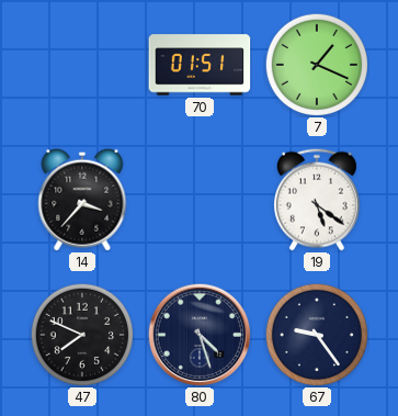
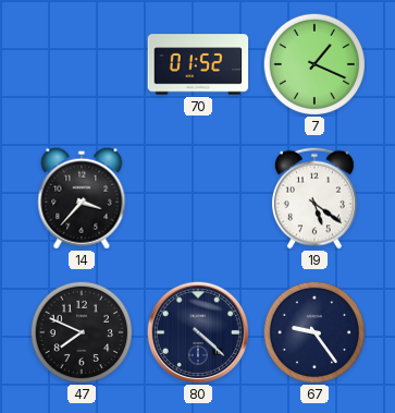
70: 01:51 -> 01:52 (198, 64)
80: 4:27 -> 4:22 (198, 332)
